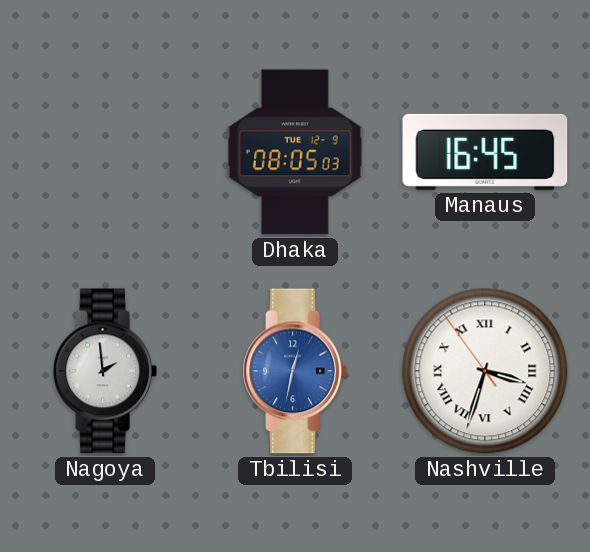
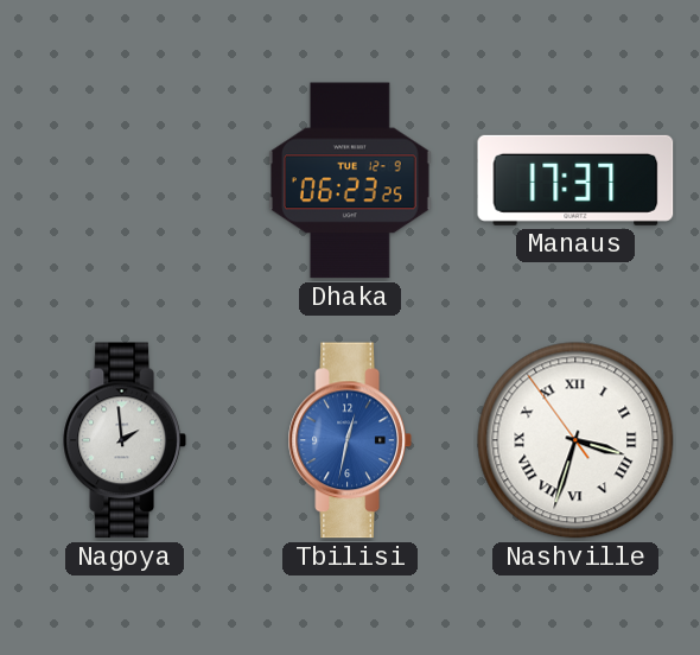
Dhaka: 08:05 -> 06:23 (351, 180)
Manaus: 16:45 -> 17:37 (575, 180)
